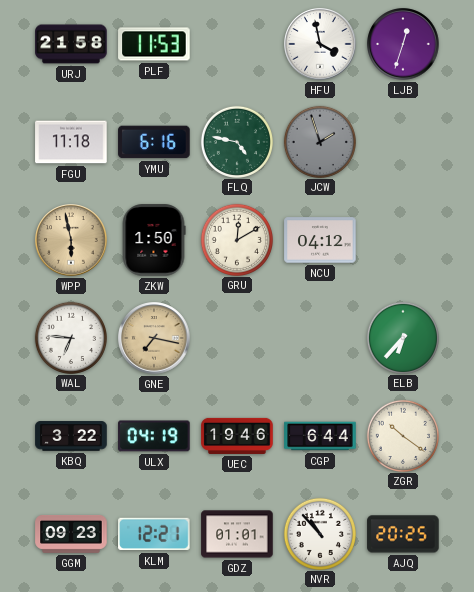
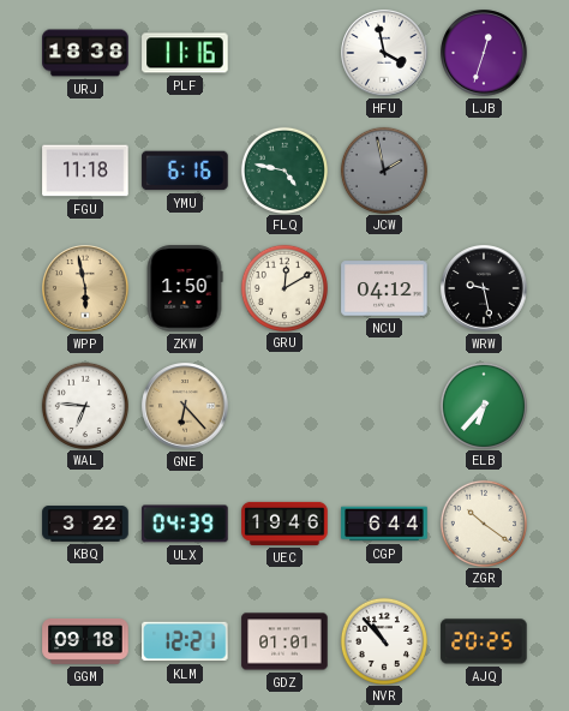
URJ: 21:58 -> 18:38 (85, 53)
PLF: 11:53 -> 11:16 (185, 53)
JCW: 1:57 -> 1:58 (383, 169)
WRW: none -> 9:28 (484, 288)
GNE: 7:17 -> 6:23 (185, 406)
ULX: 04:19 -> 04:39 (185, 524)
GGM: 09:23 -> 09:18 (85, 643)
